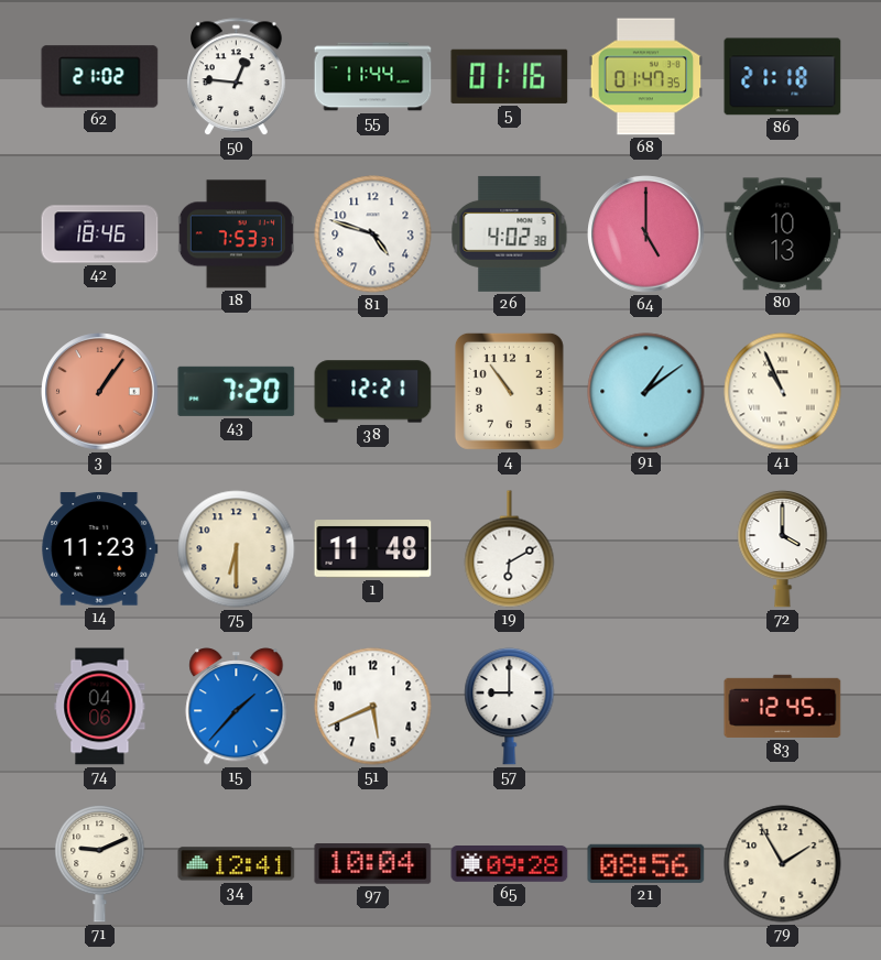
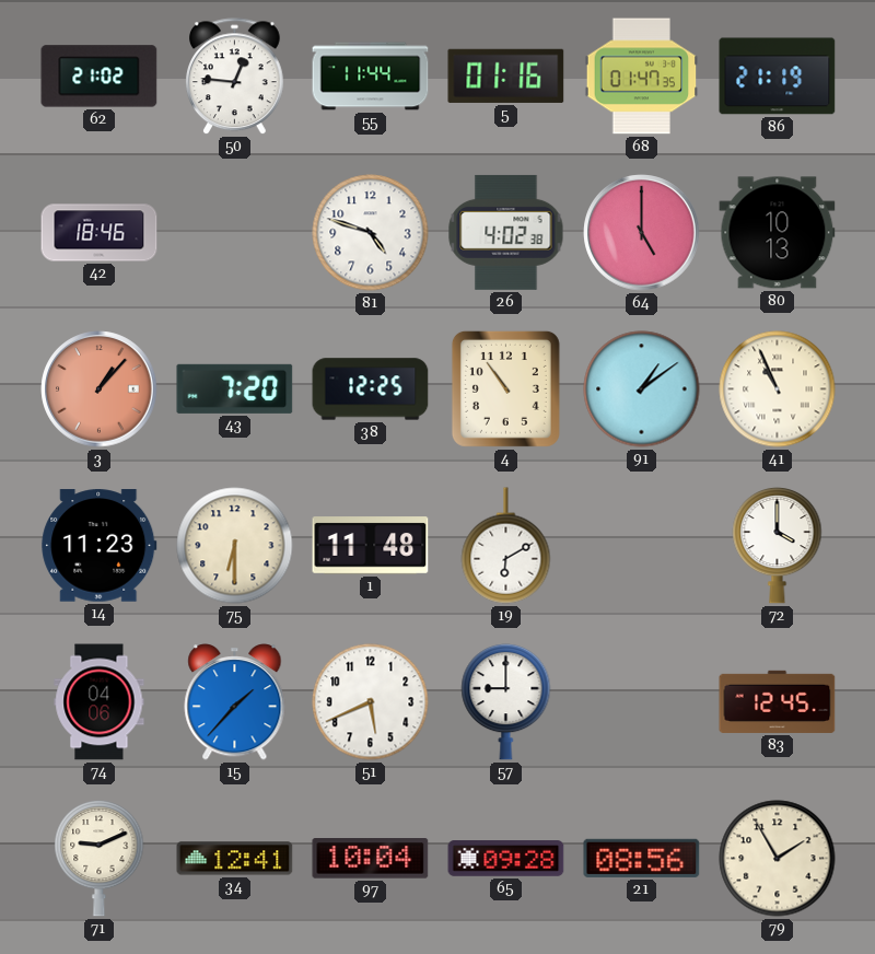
86: 21:18 -> 21:19 (778, 77)
18: 7:53 -> none (236, 234)
3: 1:06 -> 1:07 (100, 389)
38: 12:21 -> 12:25 (371, 389)
